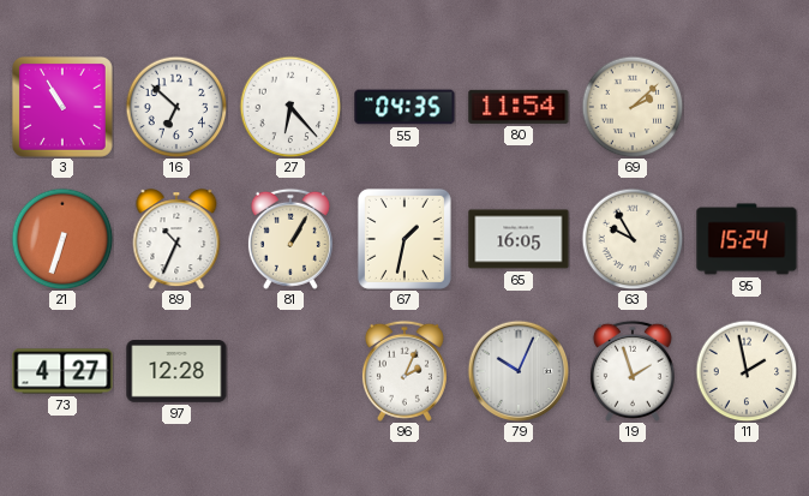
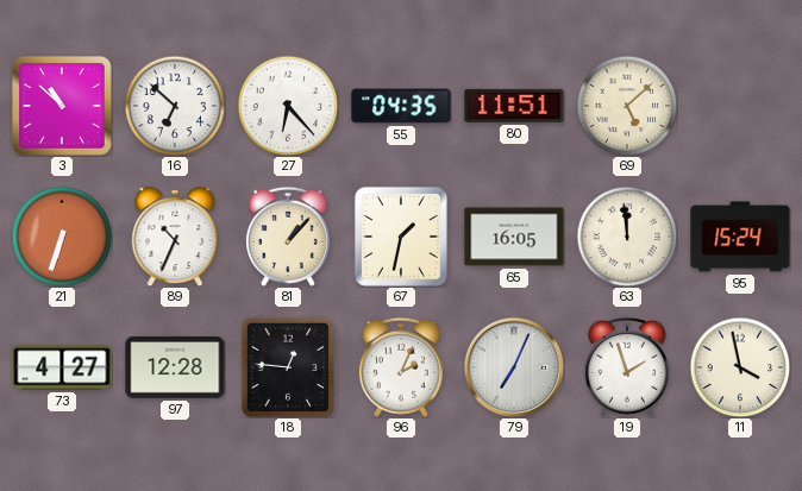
3: 10:55 -> 10:52 (62, 106)
80: 11:54 -> 11:51 (514, 106)
69: 2:08 -> 5:08 (627, 106)
81: 1:05 -> 1:07 (288, 237)
63: 9:55 -> 11:59 (627, 237)
18: none -> 12:46 (288, 367)
79: 10:04 -> 7:04 (514, 367)
11: 1:58 -> 3:58 (740, 367)
